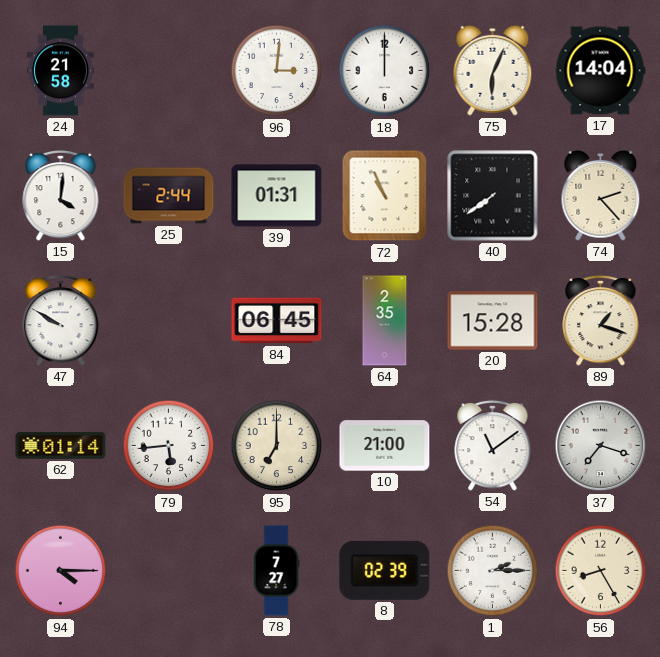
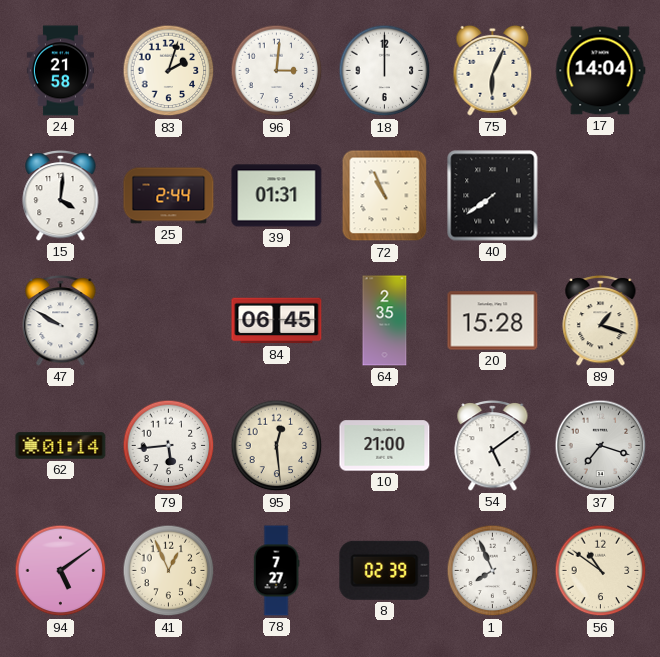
83: none -> 2:03 (169, 71)
74: 2:23 -> none (601, 195)
95: 7:00 -> 12:29 (277, 446)
54: 11:09 -> 5:09 (493, 445)
94: 4:15 -> 5:09 (61, 571)
41: none -> 12:56 (169, 571)
1: 2:15 -> 7:56 (493, 571)
56: 8:25 -> 10:51 (601, 571)
